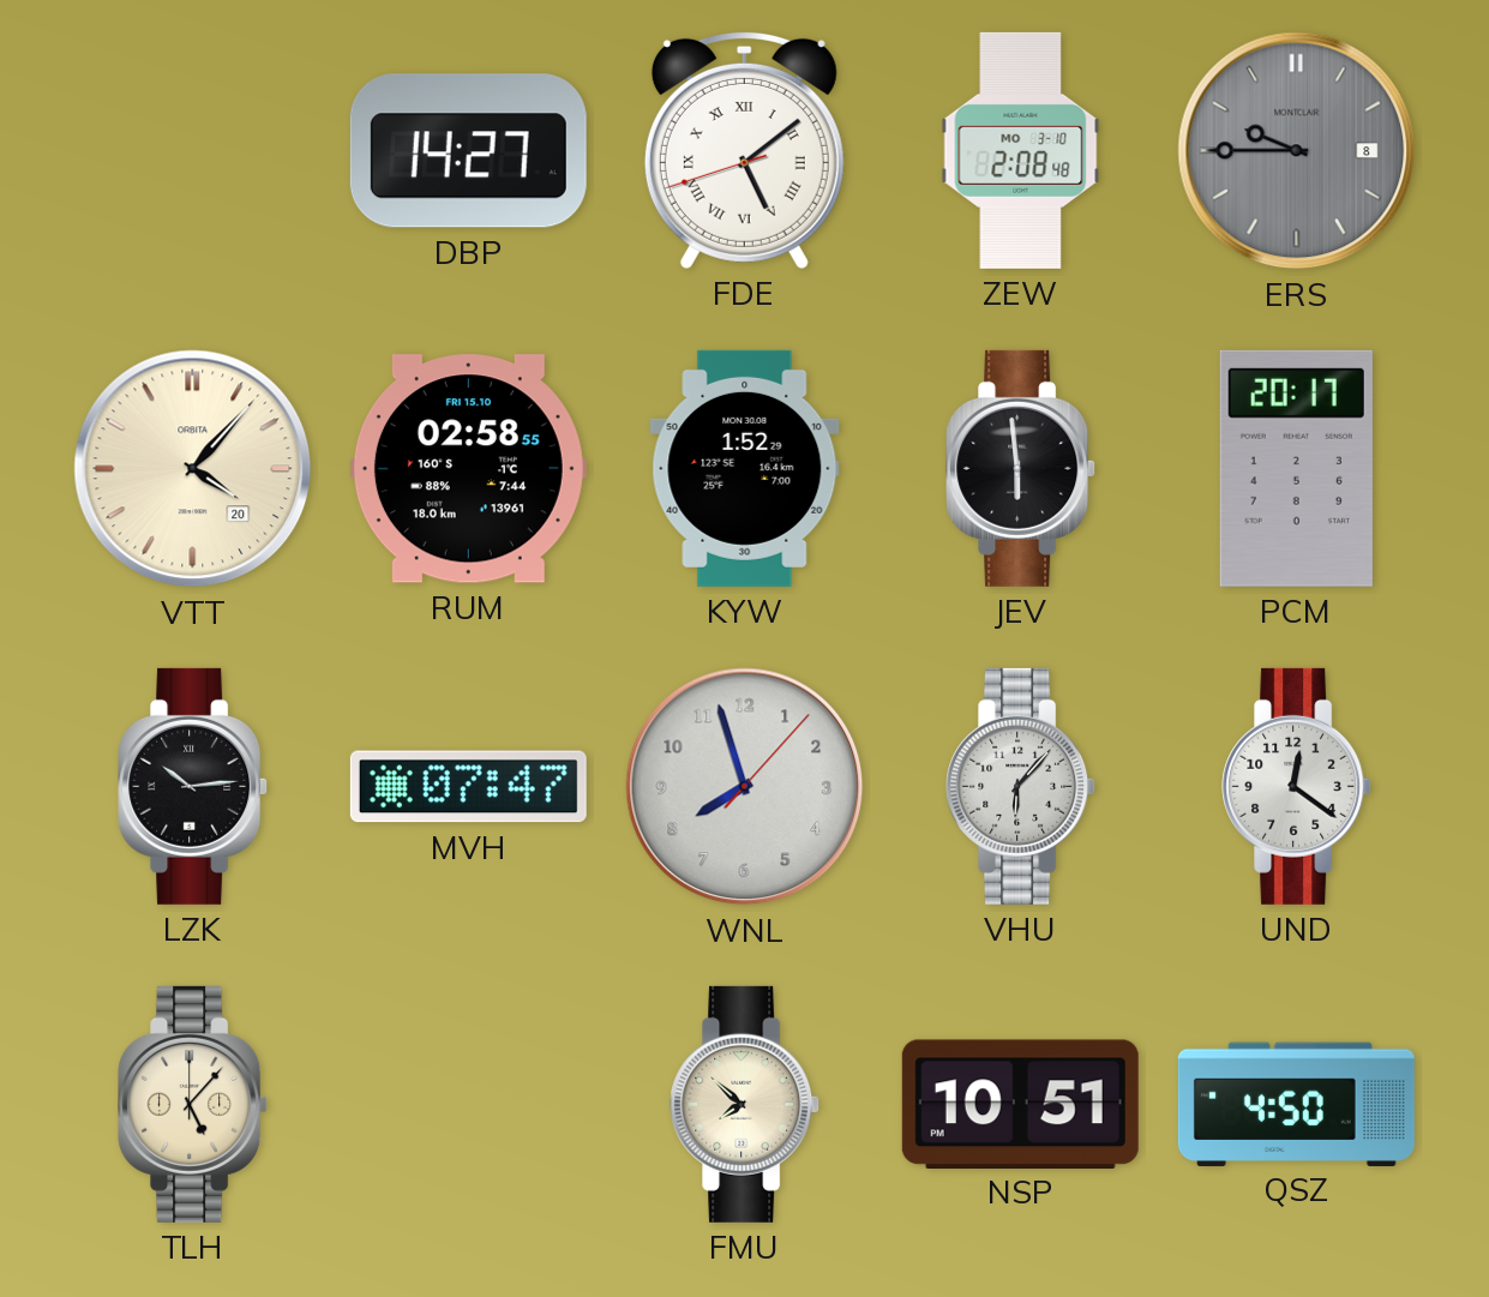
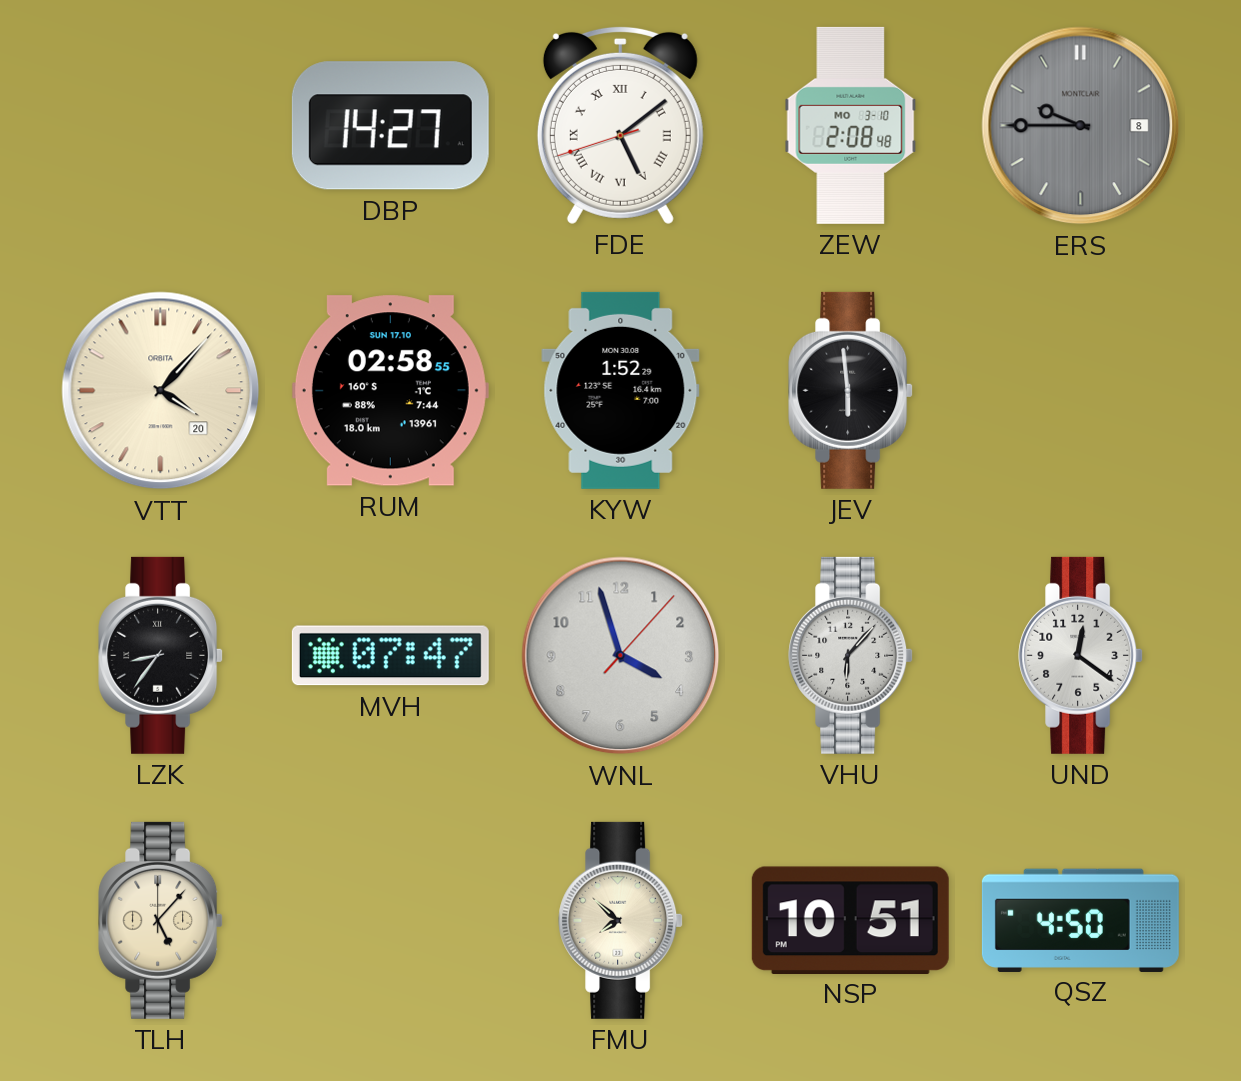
RUM date: FRI 15.10 -> SUN 17.10 (390, 391)
PCM: 20:17 -> none (1296, 468)
LZK: 10:14 -> 8:36 (161, 655)
WNL: 7:57 -> 3:57 (621, 656)
